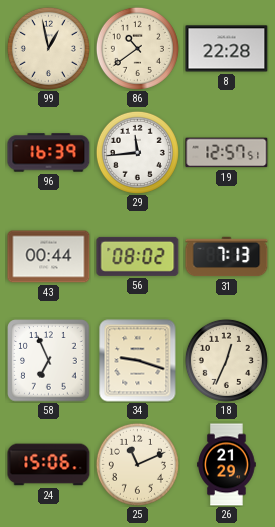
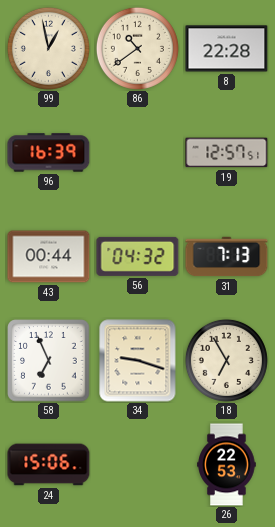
29: 11:44 -> none (137, 152)
56: 08:02 -> 04:32 (138, 256)
18: 12:34 -> 6:55 (226, 360)
25: 11:11 -> none (137, 464)
26: 21:29 -> 22:53 (227, 465)
